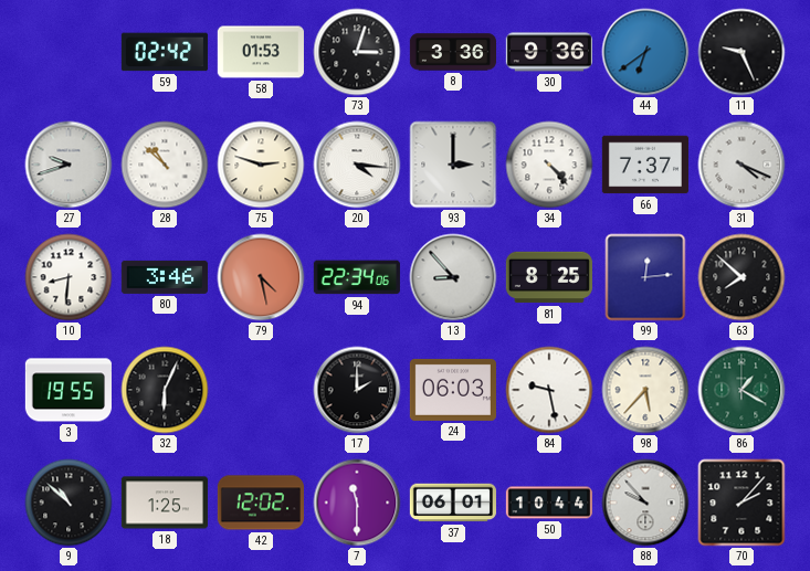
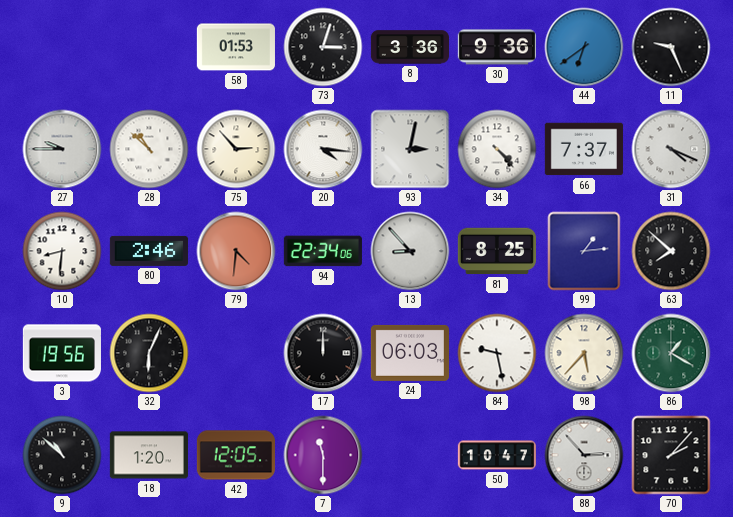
59: 02:42 -> none (165, 52)
27: 9:42 -> 9:45 (62, 149)
75: 2:48 -> 2:53 (236, 149)
93: 3:00 -> 3:02 (410, 149)
80: 3:46 -> 2:46 (149, 251)
79: 4:28 -> 4:31 (236, 251)
99: 12:14 -> 1:14 (584, 251)
3: 19:55 -> 19:56 (62, 353)
17: 2:00 -> 12:00 (323, 353)
18: 1:25 -> 1:20 (149, 455)
42: 12:02 -> 12:05 (236, 455)
37: 06:01 -> none (453, 503)
50: 10:44 -> 10:47 (497, 455)
88: 9:53 -> 2:53 (584, 455)
